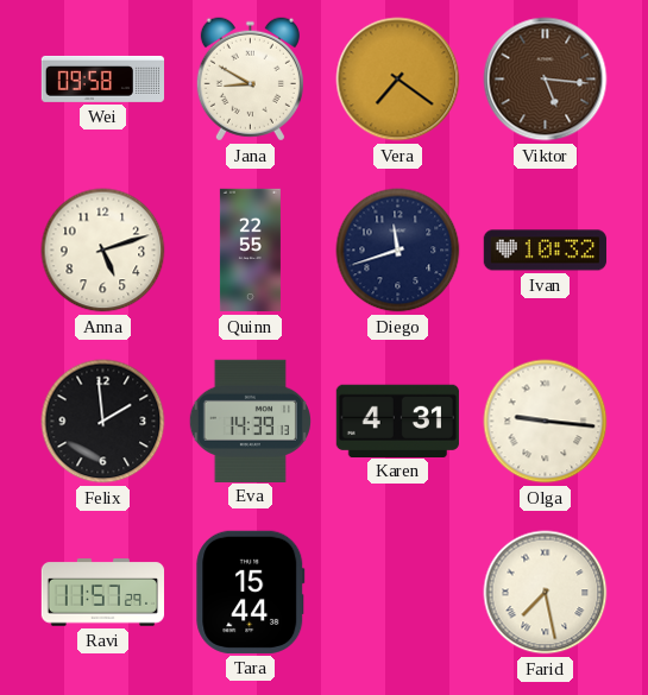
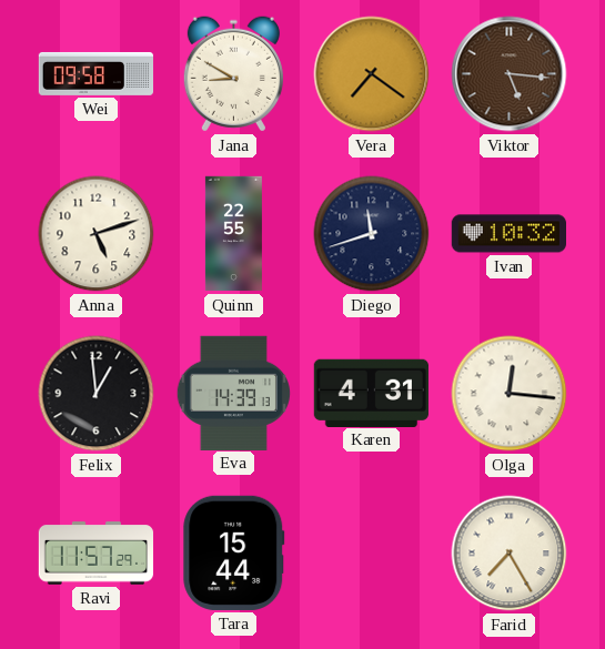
Felix: 1:59 -> 12:59 (97, 394)
Olga: 9:16 -> 12:16 (510, 394)
Farid: 7:28 -> 7:25 (510, 554)
